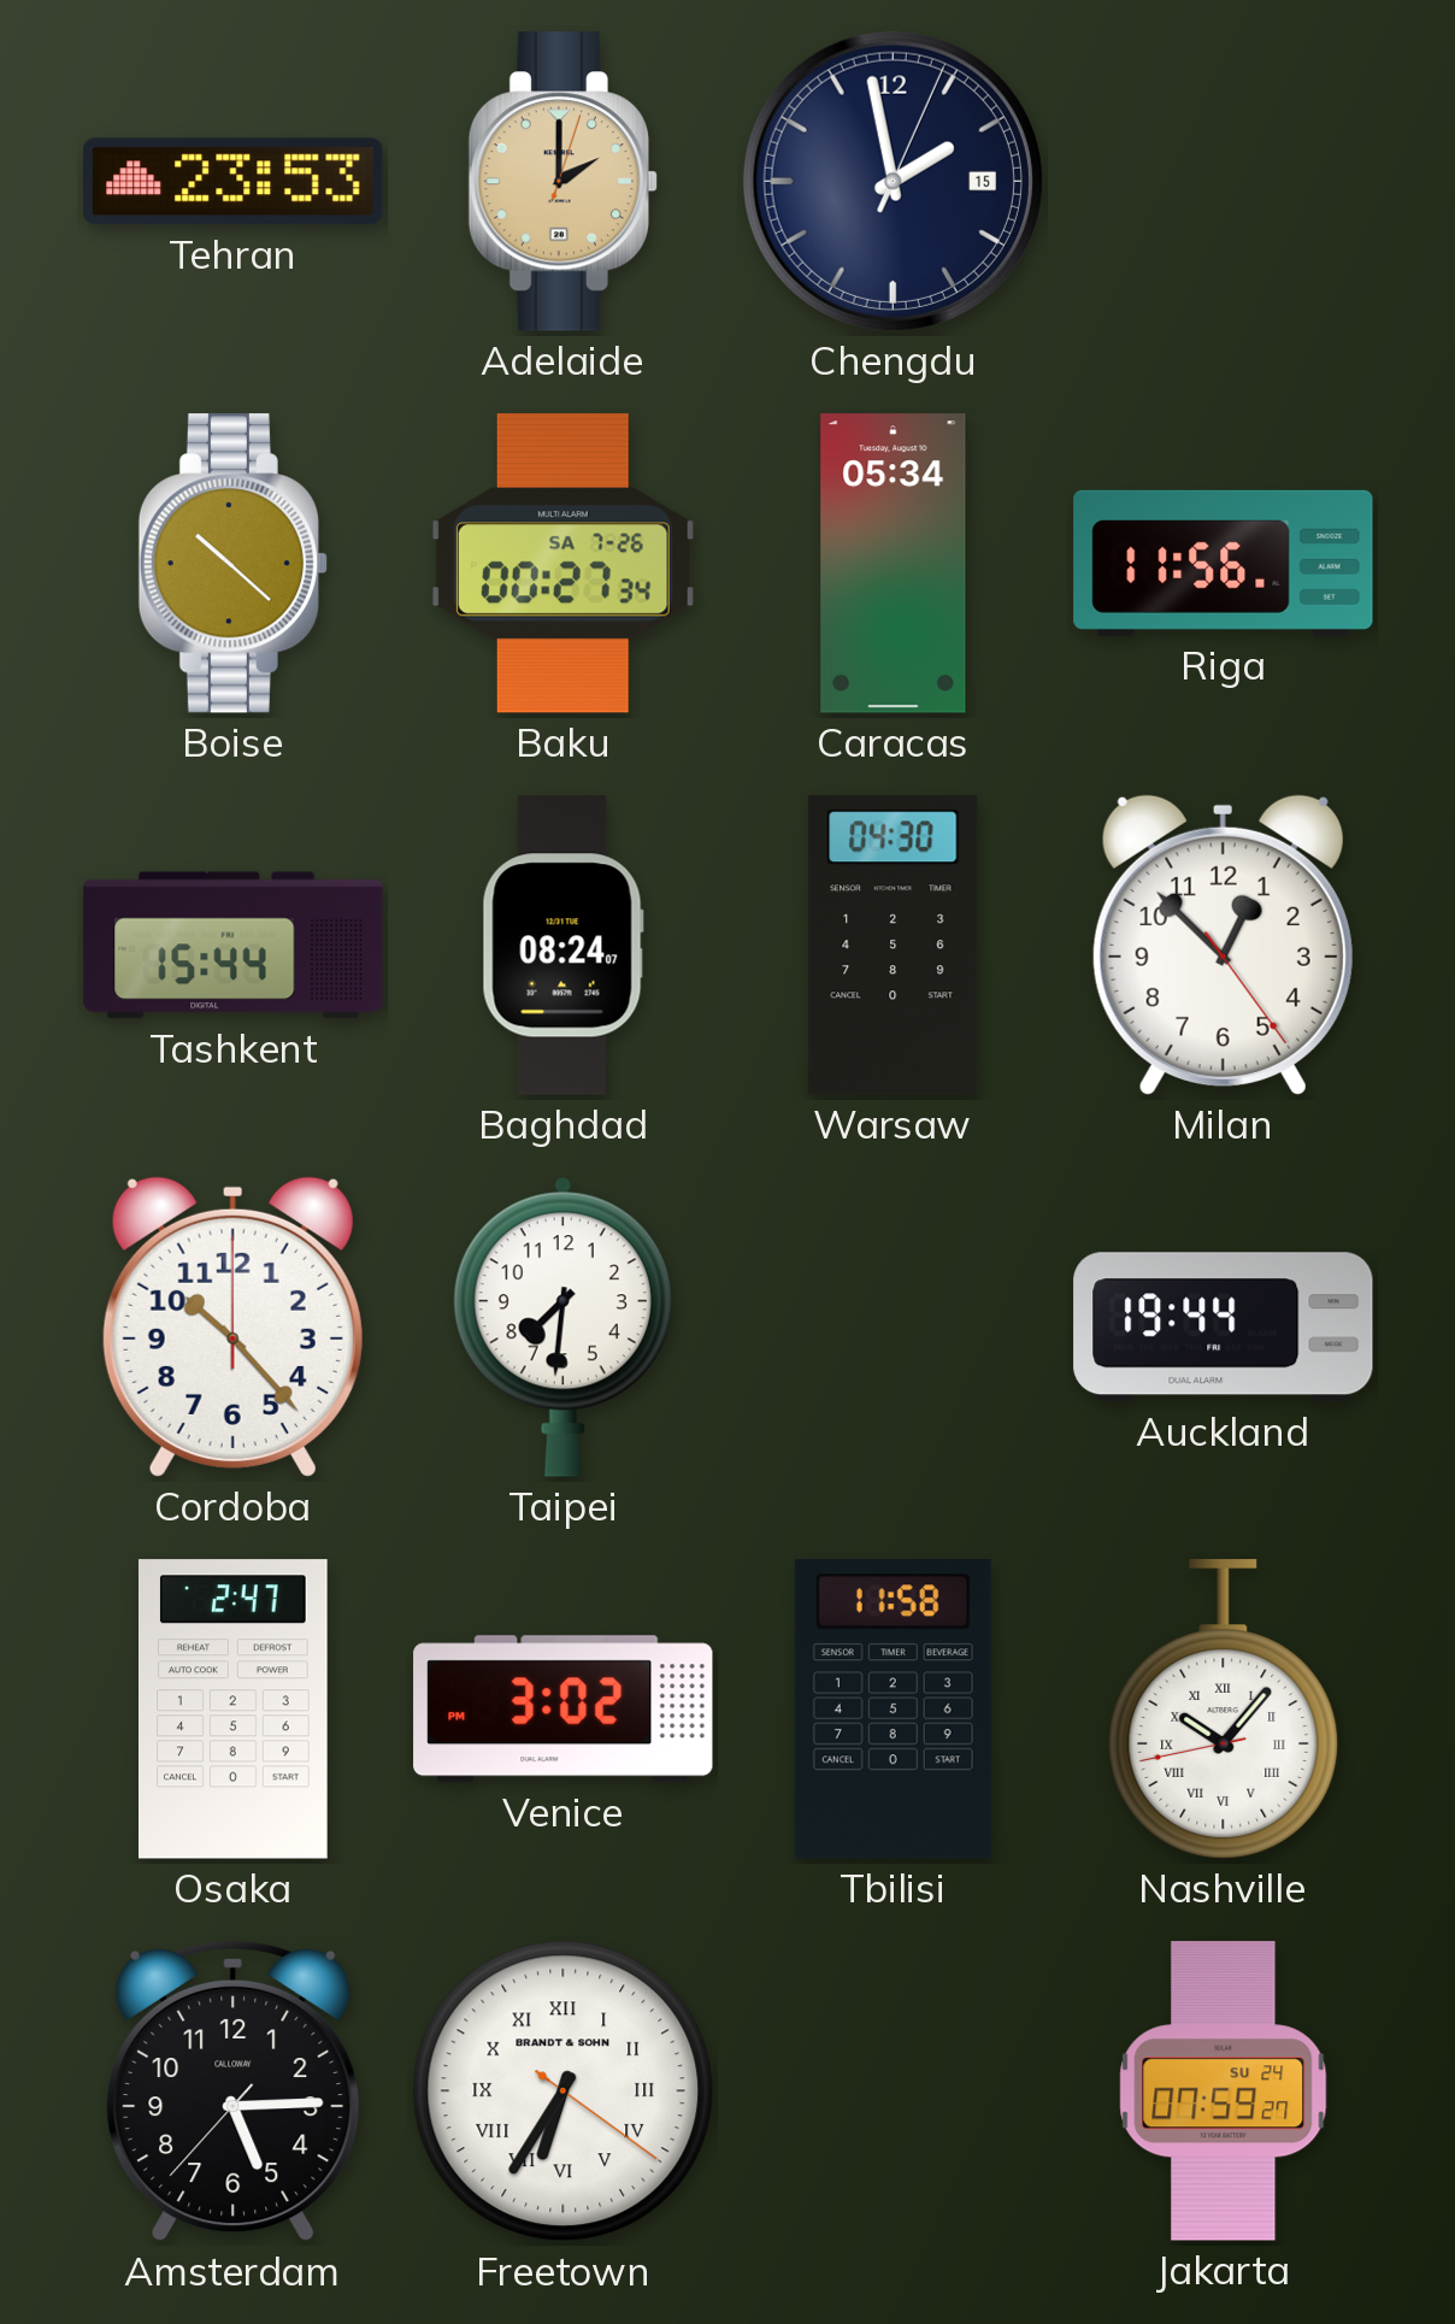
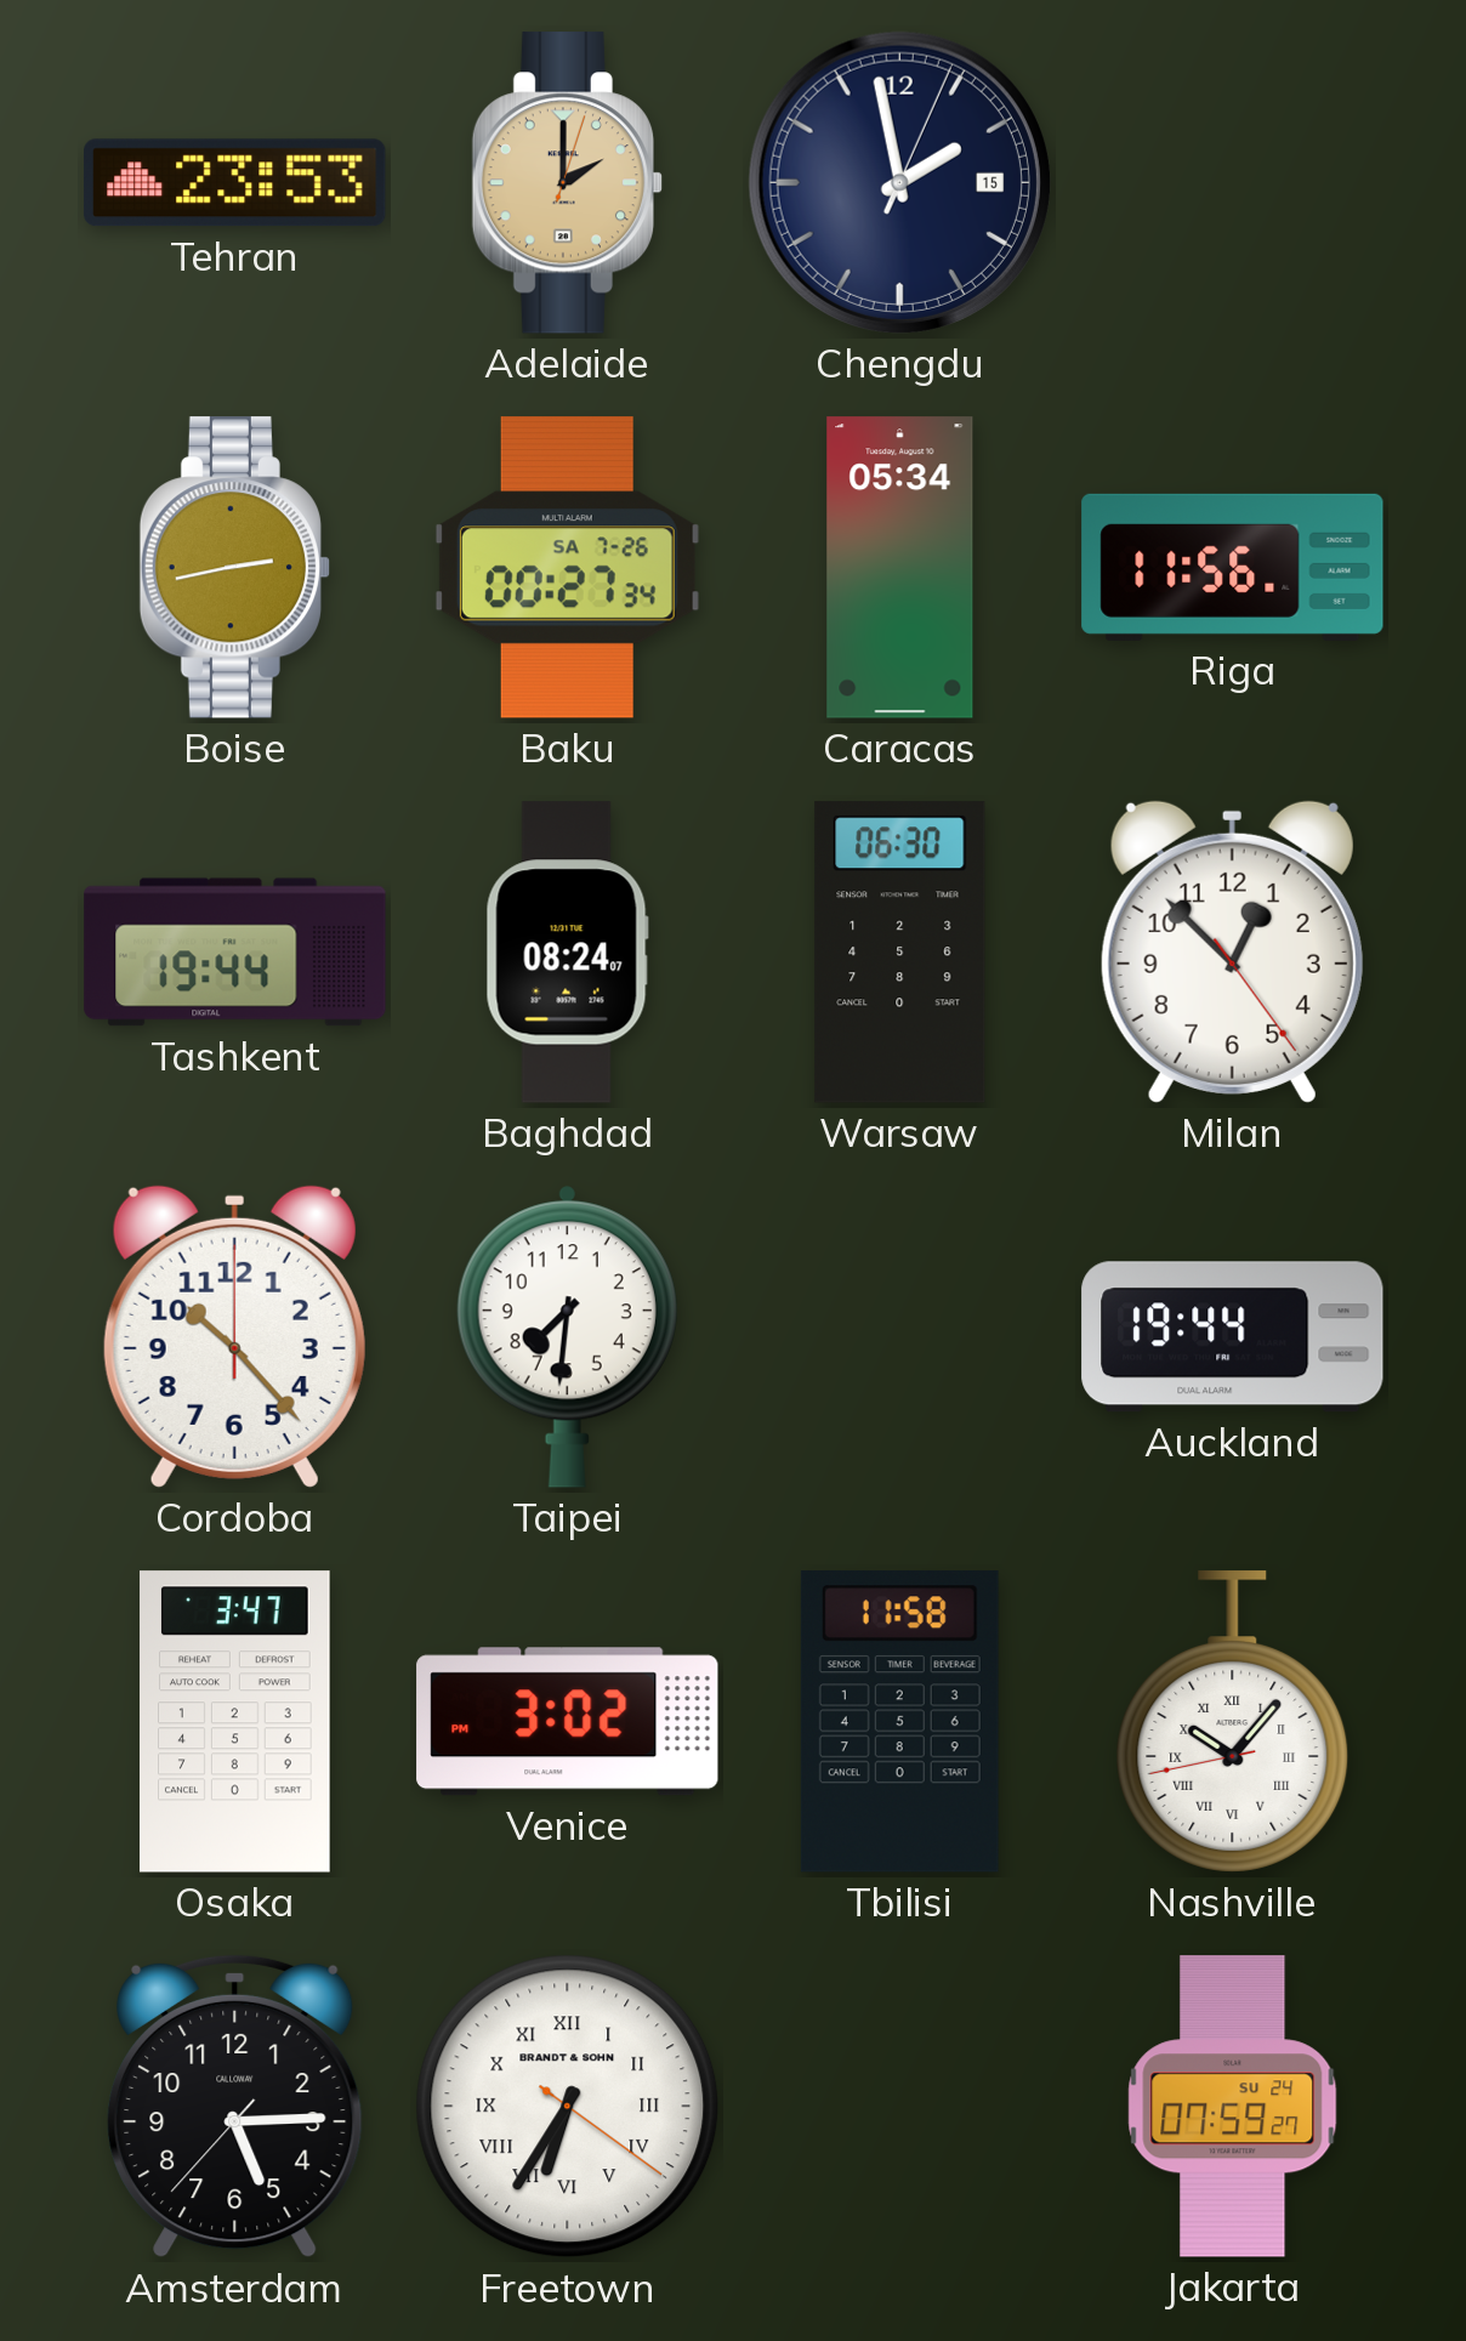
Boise: 10:22 -> 2:43 (234, 568)
Tashkent: 15:44 -> 19:44 (235, 953)
Warsaw: 04:30 -> 06:30 (900, 953)
Osaka: 2:47 -> 3:47 (235, 1722)
